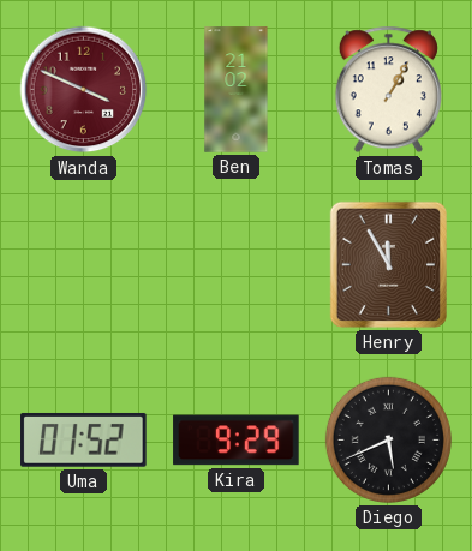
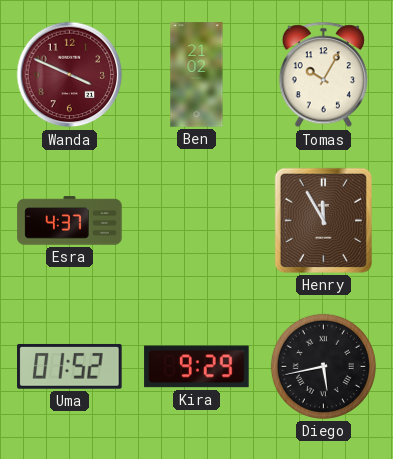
Tomas: 1:05 -> 10:05 (323, 75)
Esra: none -> 4:37 (70, 221)
Diego: 5:41 -> 5:43 (323, 366)
